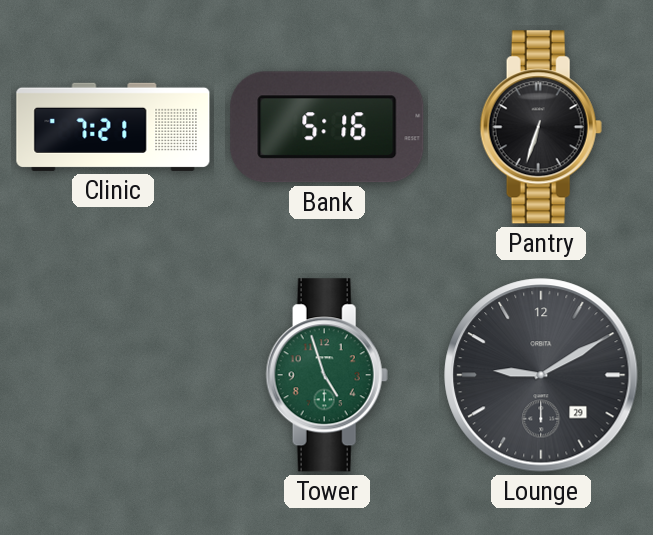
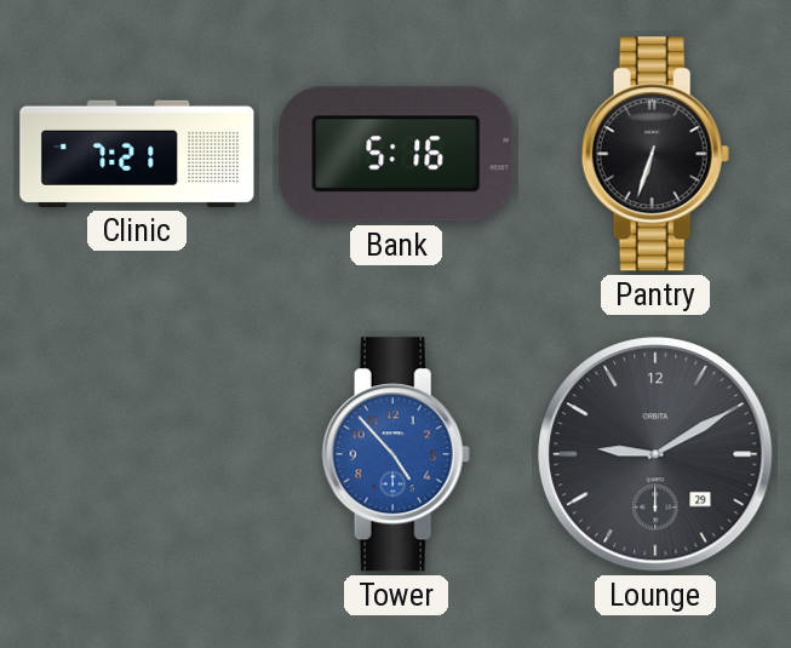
Tower: 4:57 -> 4:53 (396, 454)
Tower dial: green -> blue (396, 454)
